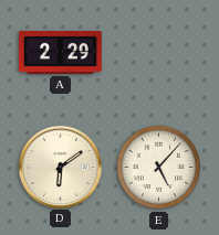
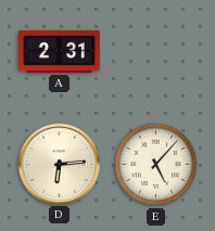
A: 2:29 -> 2:31 (60, 51)
D: 6:09 -> 6:14 (59, 164)
